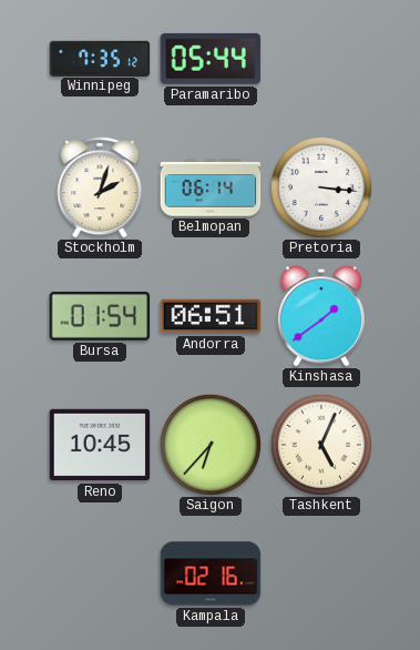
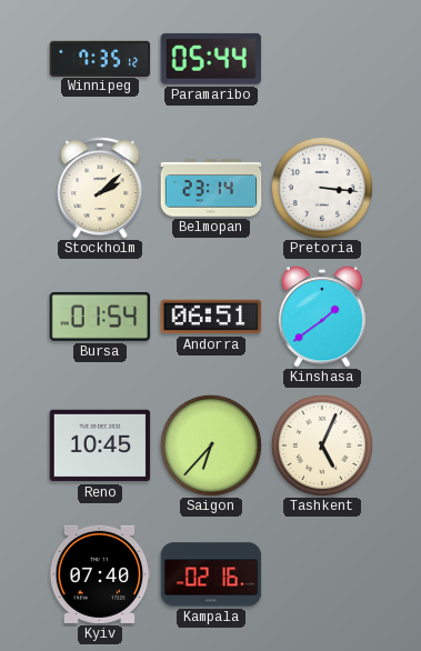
Stockholm: 2:03 -> 2:08 (100, 188)
Belmopan: 06:14 -> 23:14 (211, 188)
Kyiv: none -> 07:40 (100, 574)
